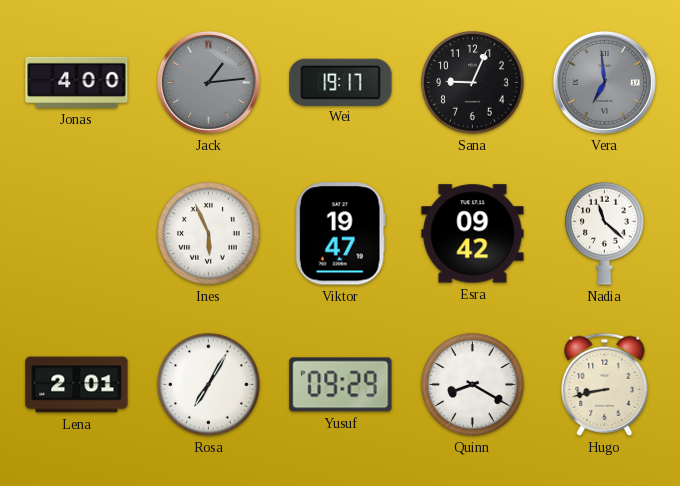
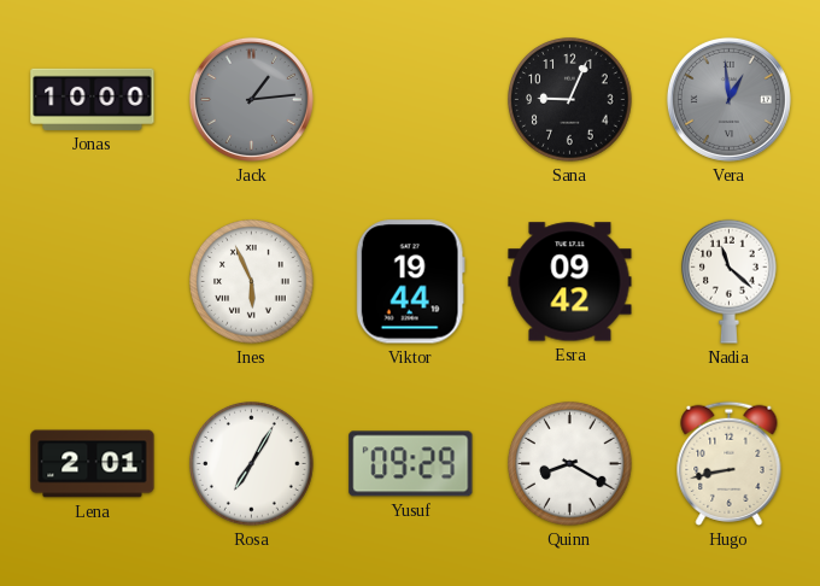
Jonas: 4:00 -> 10:00 (93, 99)
Wei: 19:17 -> none (341, 82)
Vera: 6:59 -> 12:59 (728, 99)
Viktor: 19:47 -> 19:44 (410, 282)
